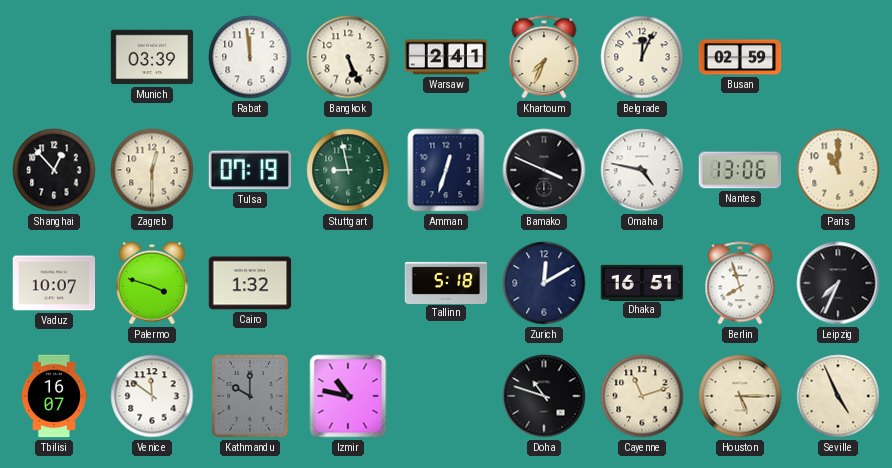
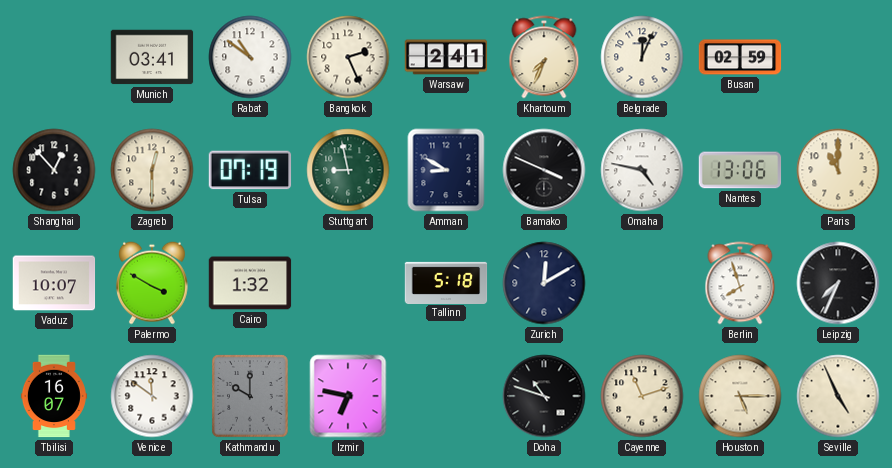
Munich: 03:39 -> 03:41 (152, 57)
Rabat: 11:59 -> 10:51 (250, 57)
Bangkok: 5:26 -> 2:26 (348, 57)
Amman: 12:33 -> 8:50 (446, 170)
Palermo: 3:48 -> 3:50 (152, 283)
Dhaka: 16:51 -> none (642, 282)
Izmir: 10:47 -> 6:47 (348, 396)
